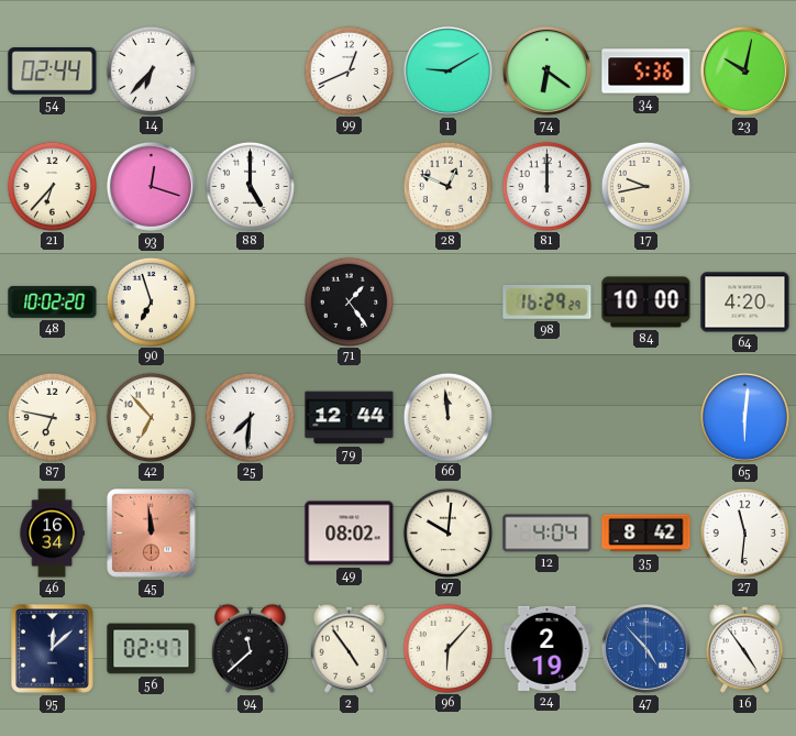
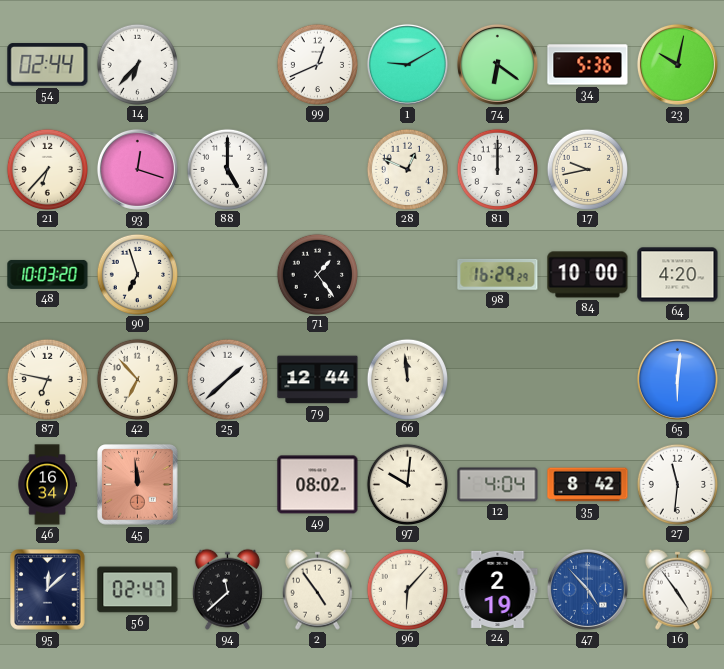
48: 10:02 -> 10:03 (48, 274)
25: 7:31 -> 1:38 (227, 379)
